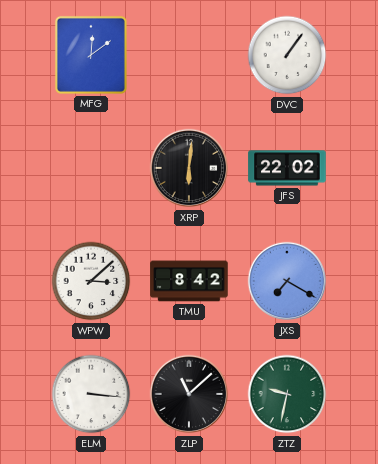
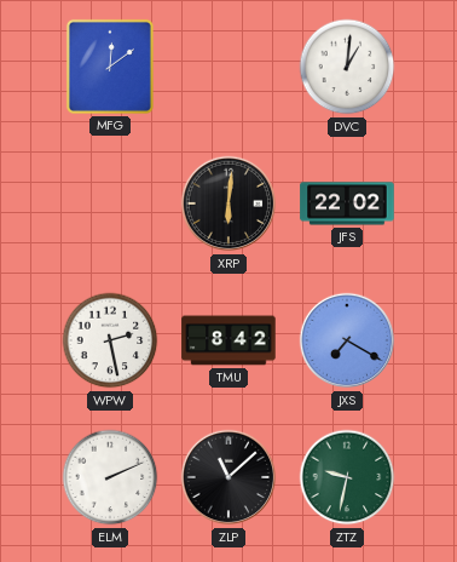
DVC: 1:06 -> 1:01 (347, 67)
WPW: 3:08 -> 2:28 (110, 340)
ELM: 3:16 -> 2:11 (110, 477)
